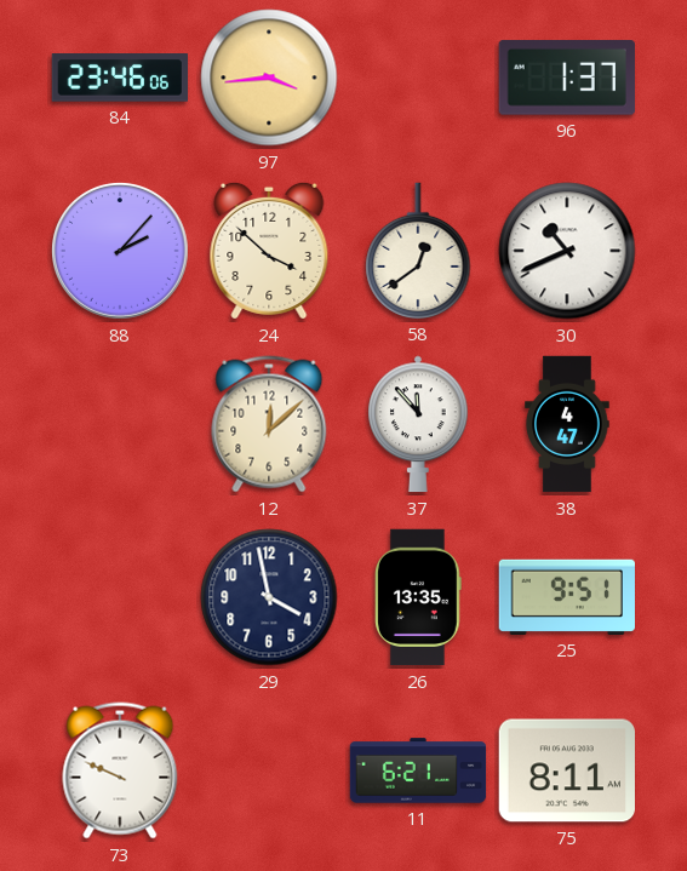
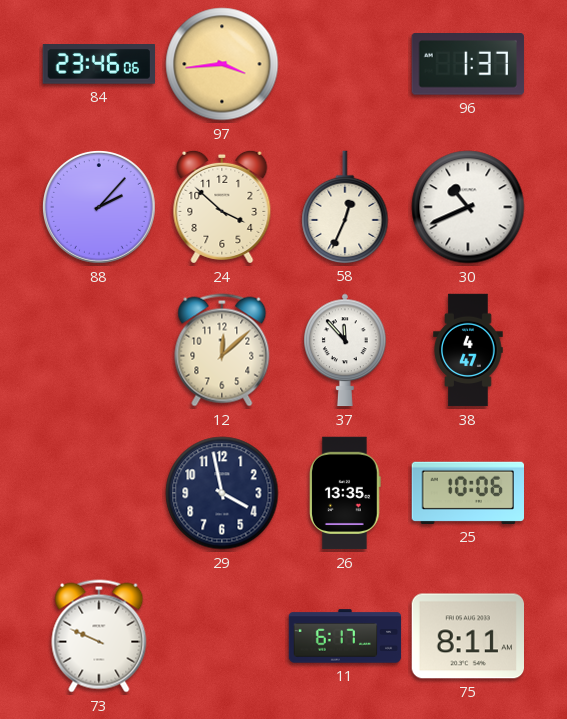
58: 12:39 -> 12:34 (345, 207)
25: 9:51 -> 10:06 (467, 493)
11: 6:21 -> 6:17 (345, 636)
